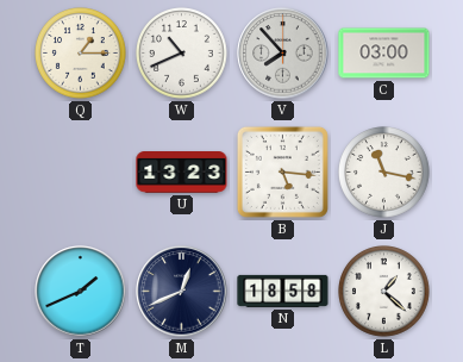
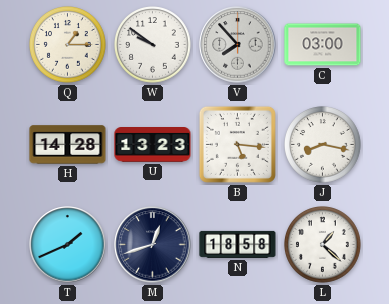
W: 10:41 -> 9:51 (153, 45)
H: none -> 14:28 (68, 145)
J: 11:17 -> 8:17 (323, 145)
M: 12:41 -> 12:42 (153, 245)
